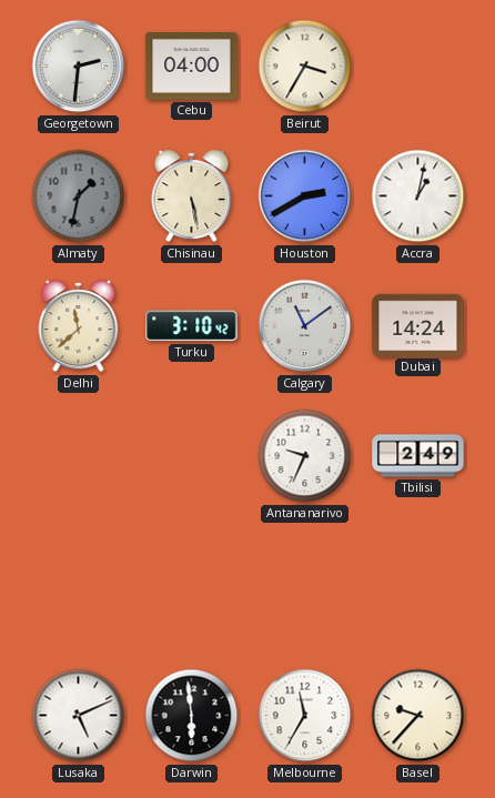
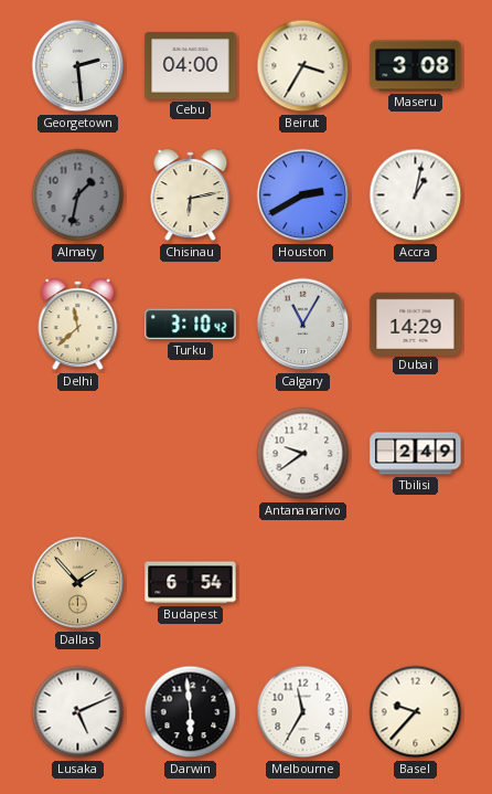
Georgetown: 2:31 -> 2:29 (78, 66)
Maseru: none -> 3:08 (416, 66)
Chisinau: 5:28 -> 6:13 (191, 195)
Calgary: 11:09 -> 11:05 (303, 325)
Dubai: 14:24 -> 14:29 (416, 324)
Antananarivo: 9:34 -> 9:39 (303, 454)
Dallas: none -> 1:53 (78, 583)
Budapest: none -> 6:54 (191, 583)
